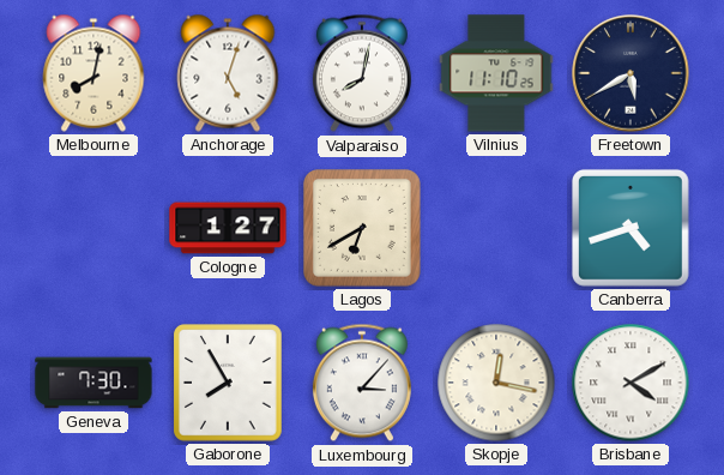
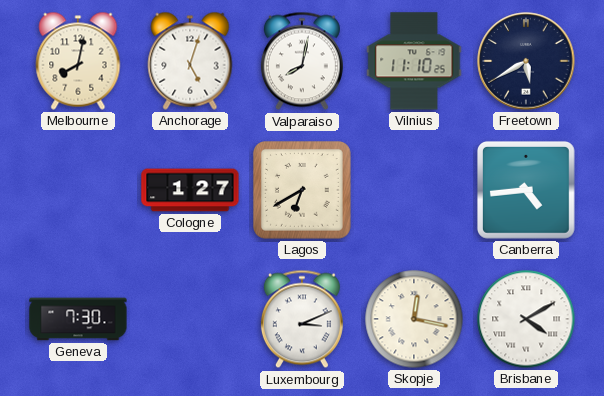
Canberra: 4:42 -> 4:44 (526, 190)
Gaborone: 7:55 -> none (229, 384)
Luxembourg: 3:07 -> 3:11 (302, 319)
